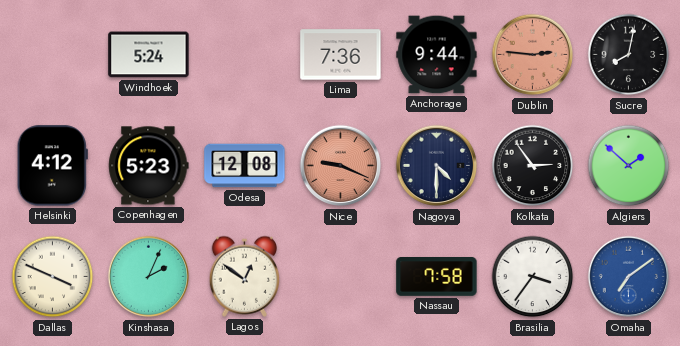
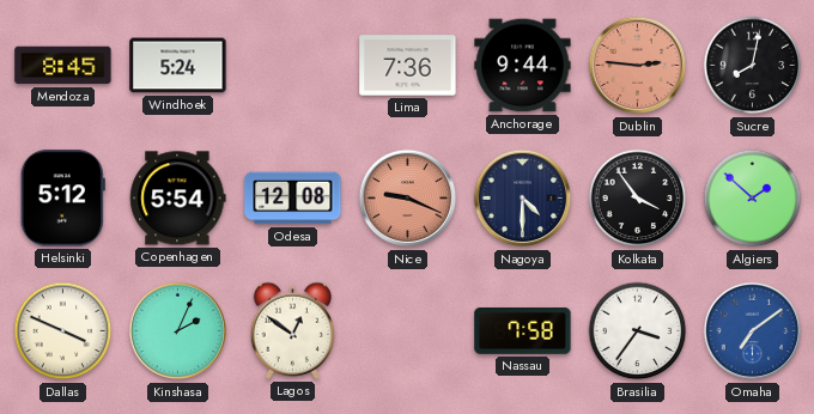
Mendoza: none -> 8:45 (63, 66)
Helsinki: 4:12 -> 5:12 (62, 199)
Copenhagen: 5:23 -> 5:54 (178, 199)
Kolkata: 2:54 -> 3:54 (638, 199)
